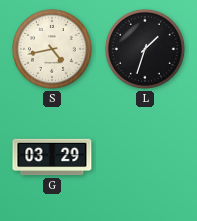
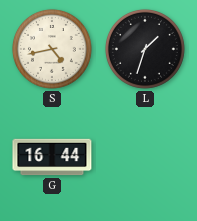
G: 03:29 -> 16:44 (52, 157)
